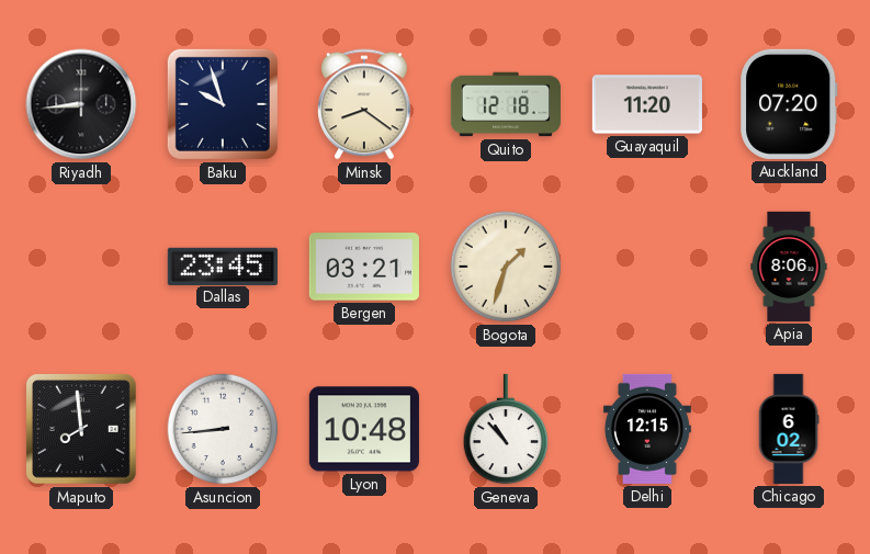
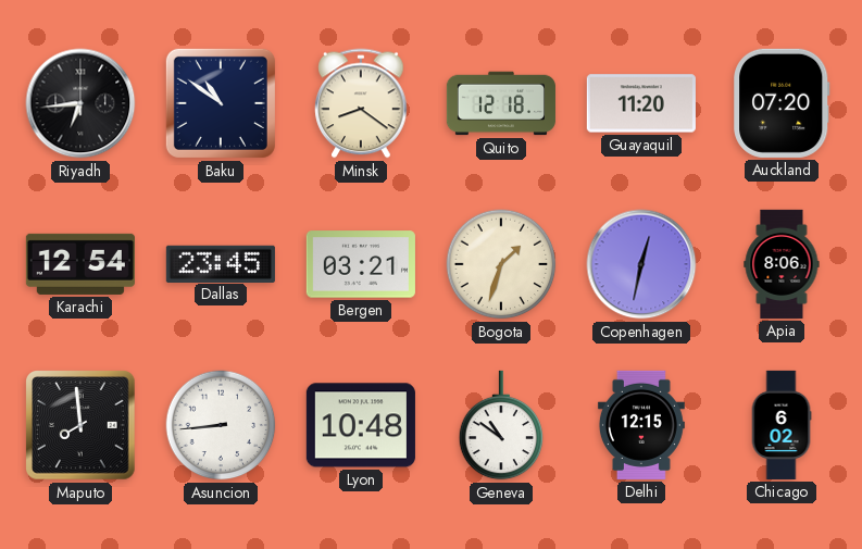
Riyadh: 8:44 -> 6:44 (80, 103)
Baku: 9:57 -> 10:51 (221, 103)
Karachi: none -> 12:54 (80, 264)
Copenhagen: none -> 12:32 (641, 264)
Geneva: 10:53 -> 10:51 (501, 425)
